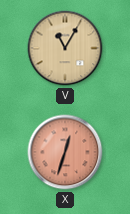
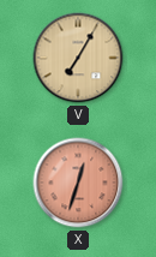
V: 11:05 -> 7:05 (78, 58)
